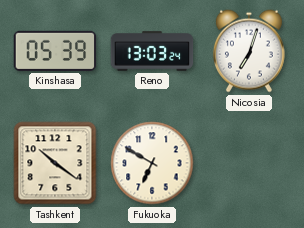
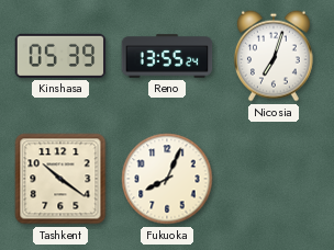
Reno: 13:03 -> 13:55 (167, 56)
Fukuoka: 6:50 -> 8:04 (167, 179)
